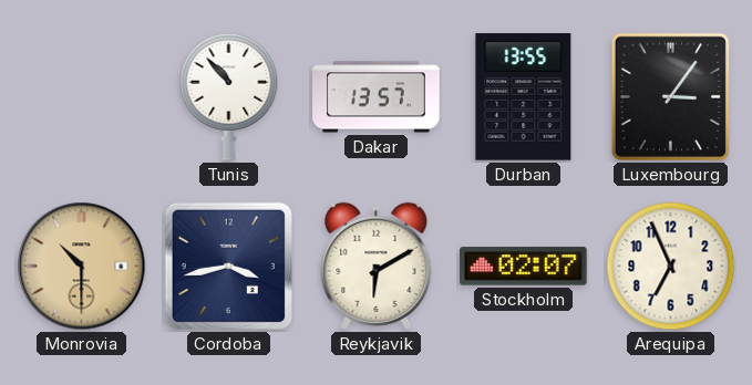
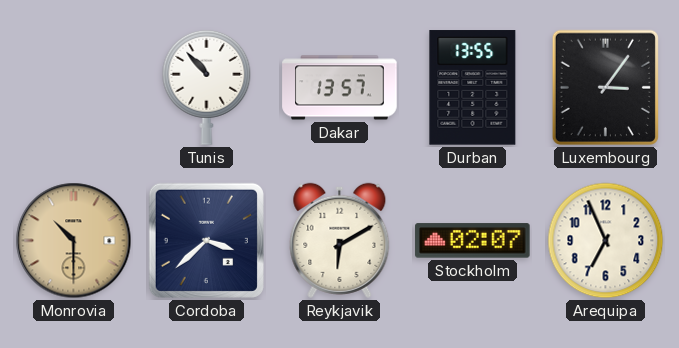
Cordoba: 3:43 -> 3:38 (206, 240)
